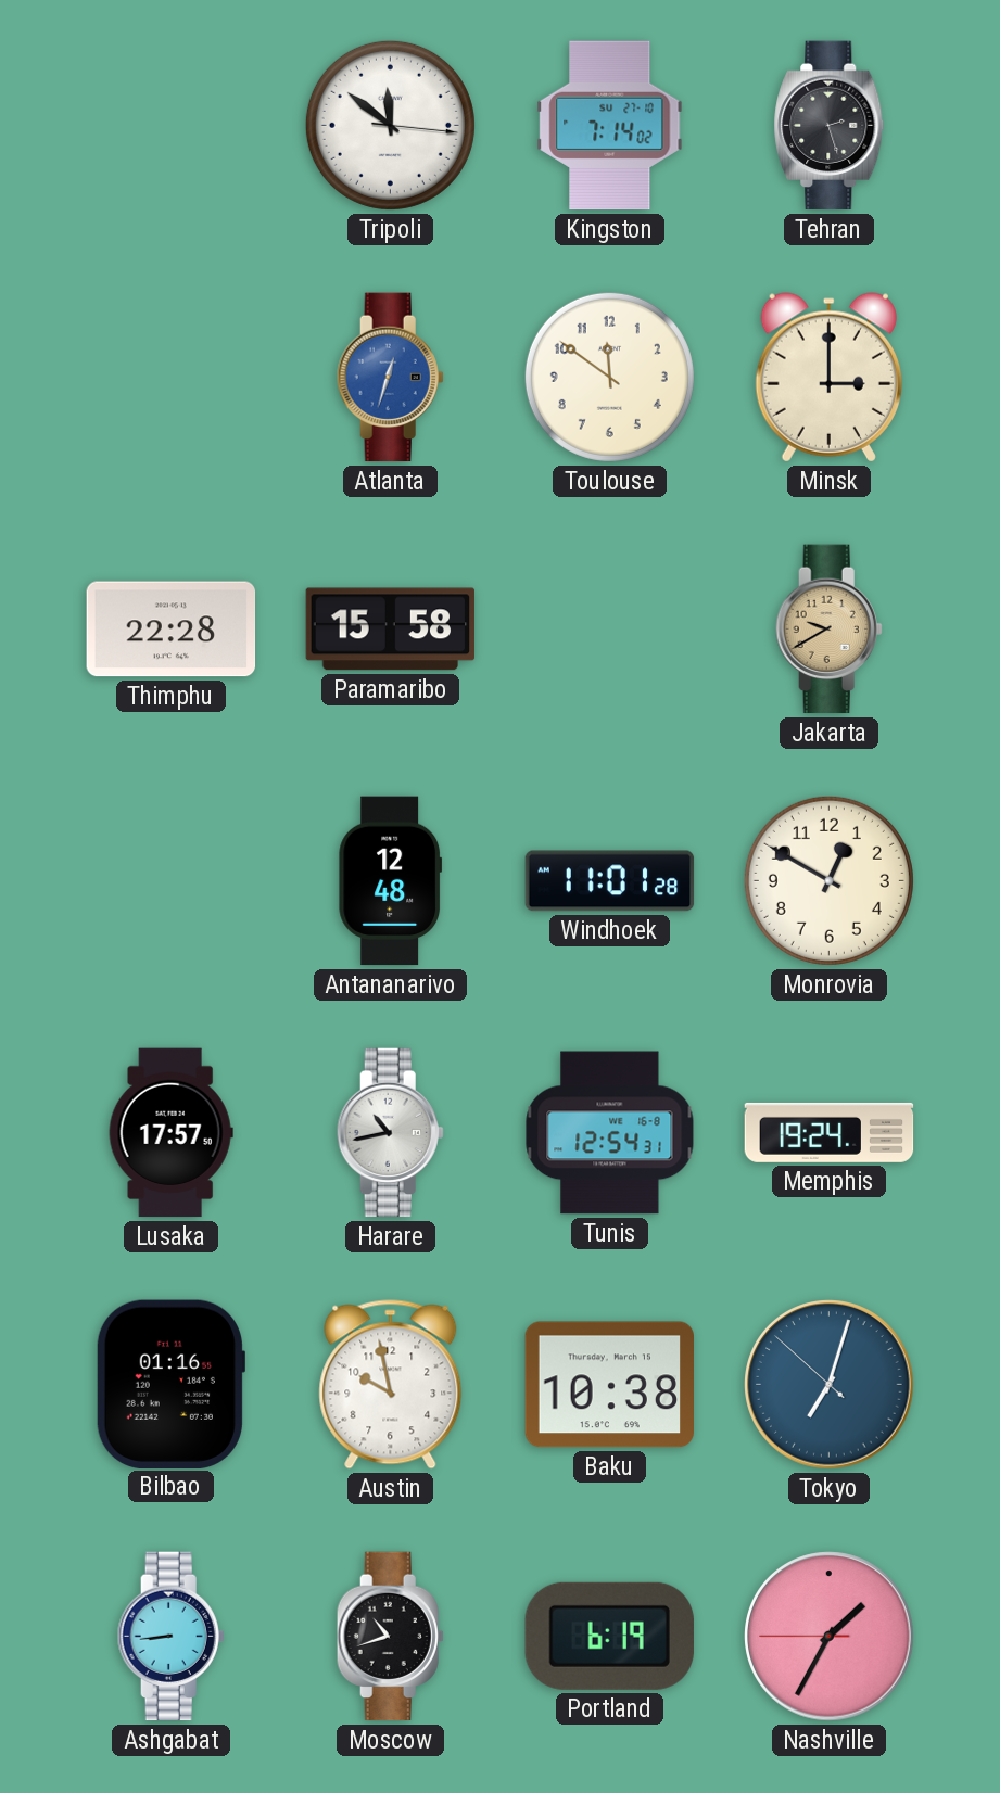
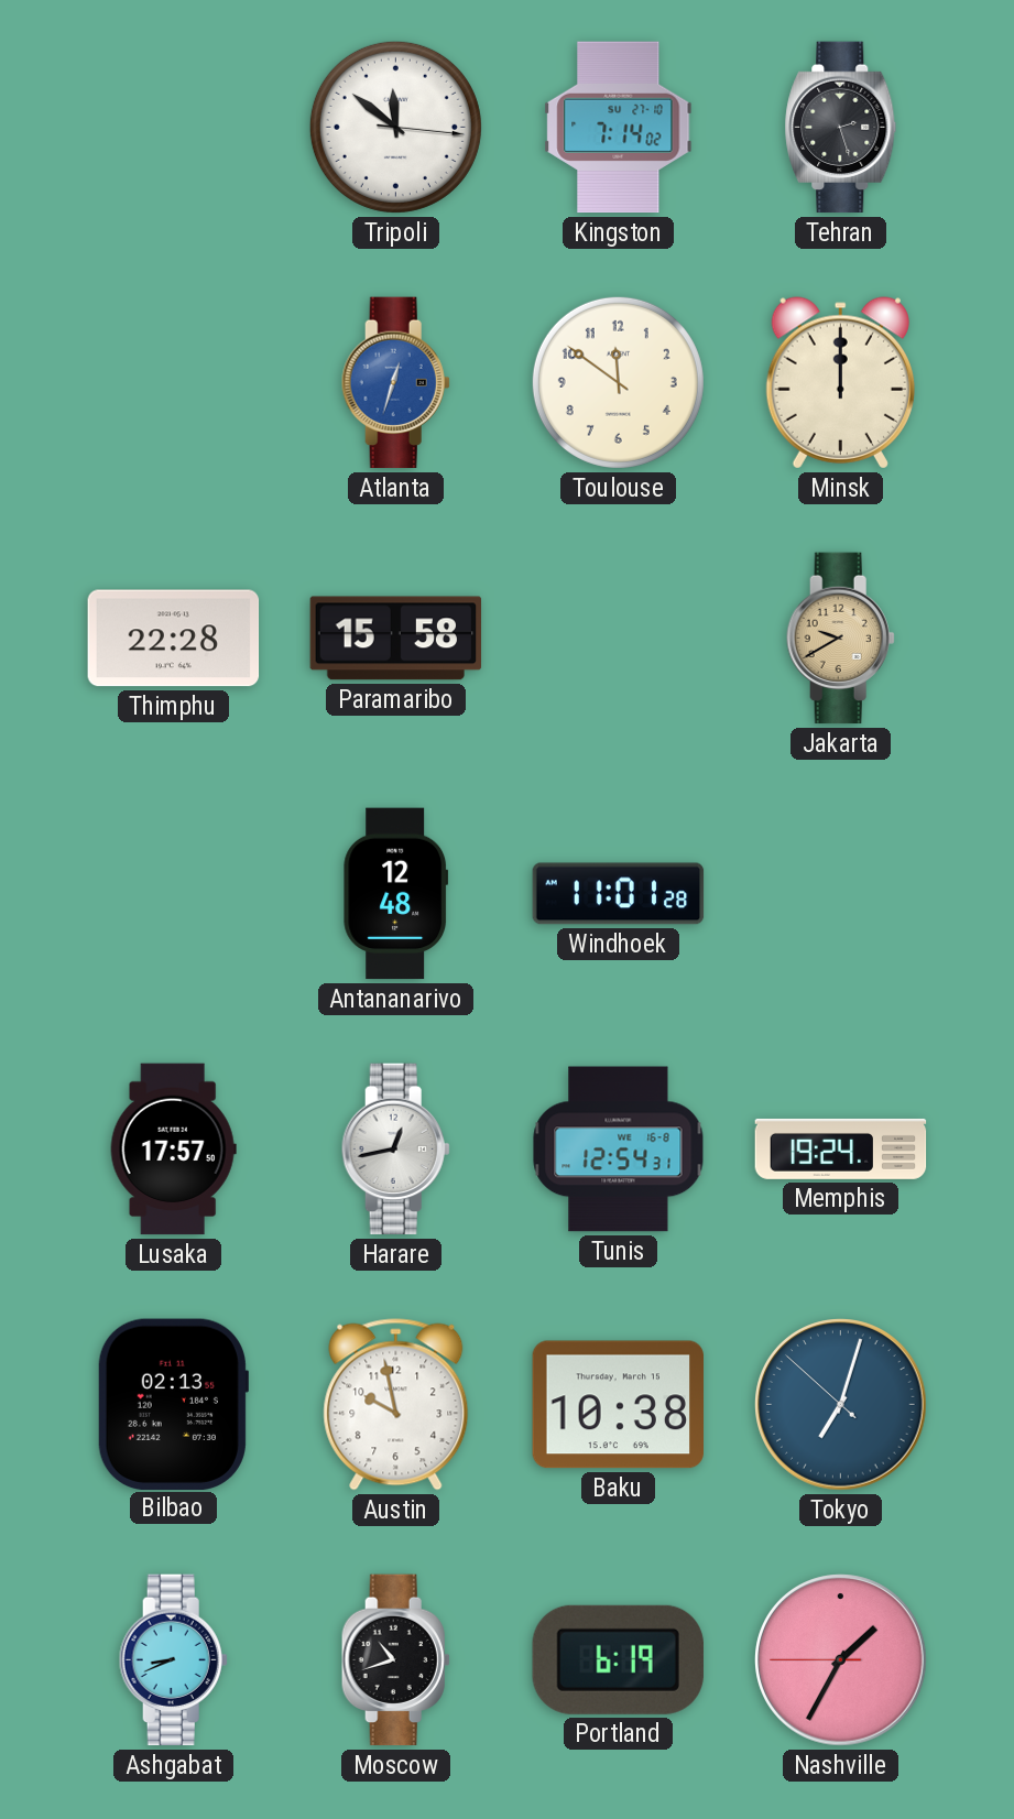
Minsk: 3:00 -> 12:00 (840, 383)
Monrovia: 12:50 -> none (828, 880)
Harare: 10:43 -> 12:43 (395, 1150)
Bilbao: 01:16 -> 02:13 (173, 1404)
Ashgabat: 8:44 -> 8:41 (173, 1660)
